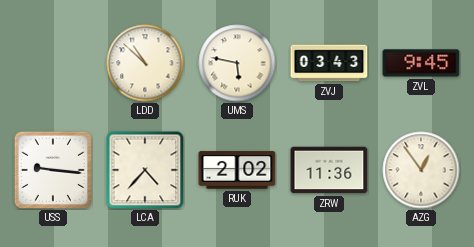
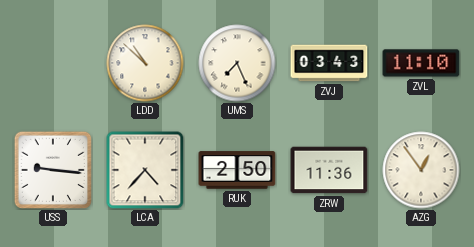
UMS: 5:47 -> 7:26 (237, 63)
ZVL: 9:45 -> 11:10 (421, 63)
RUK: 2:02 -> 2:50 (237, 170)
